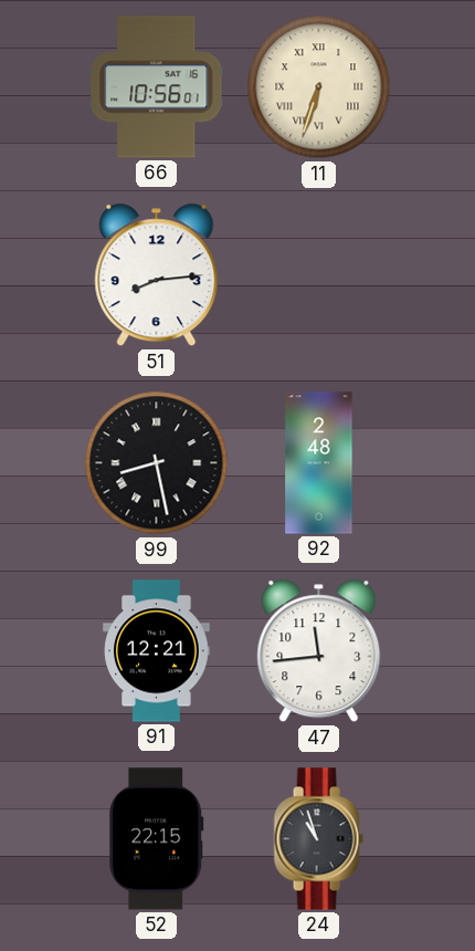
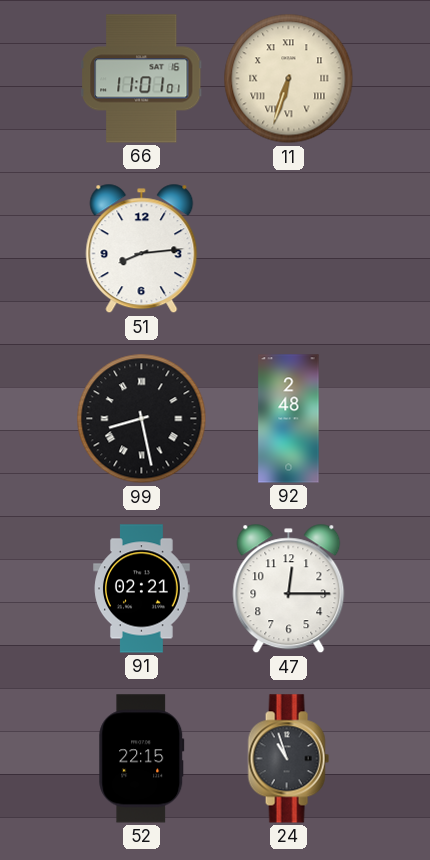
66: 10:56 -> 11:01 (142, 79)
91: 12:21 -> 02:21 (142, 589)
47: 11:44 -> 12:15 (289, 589)
